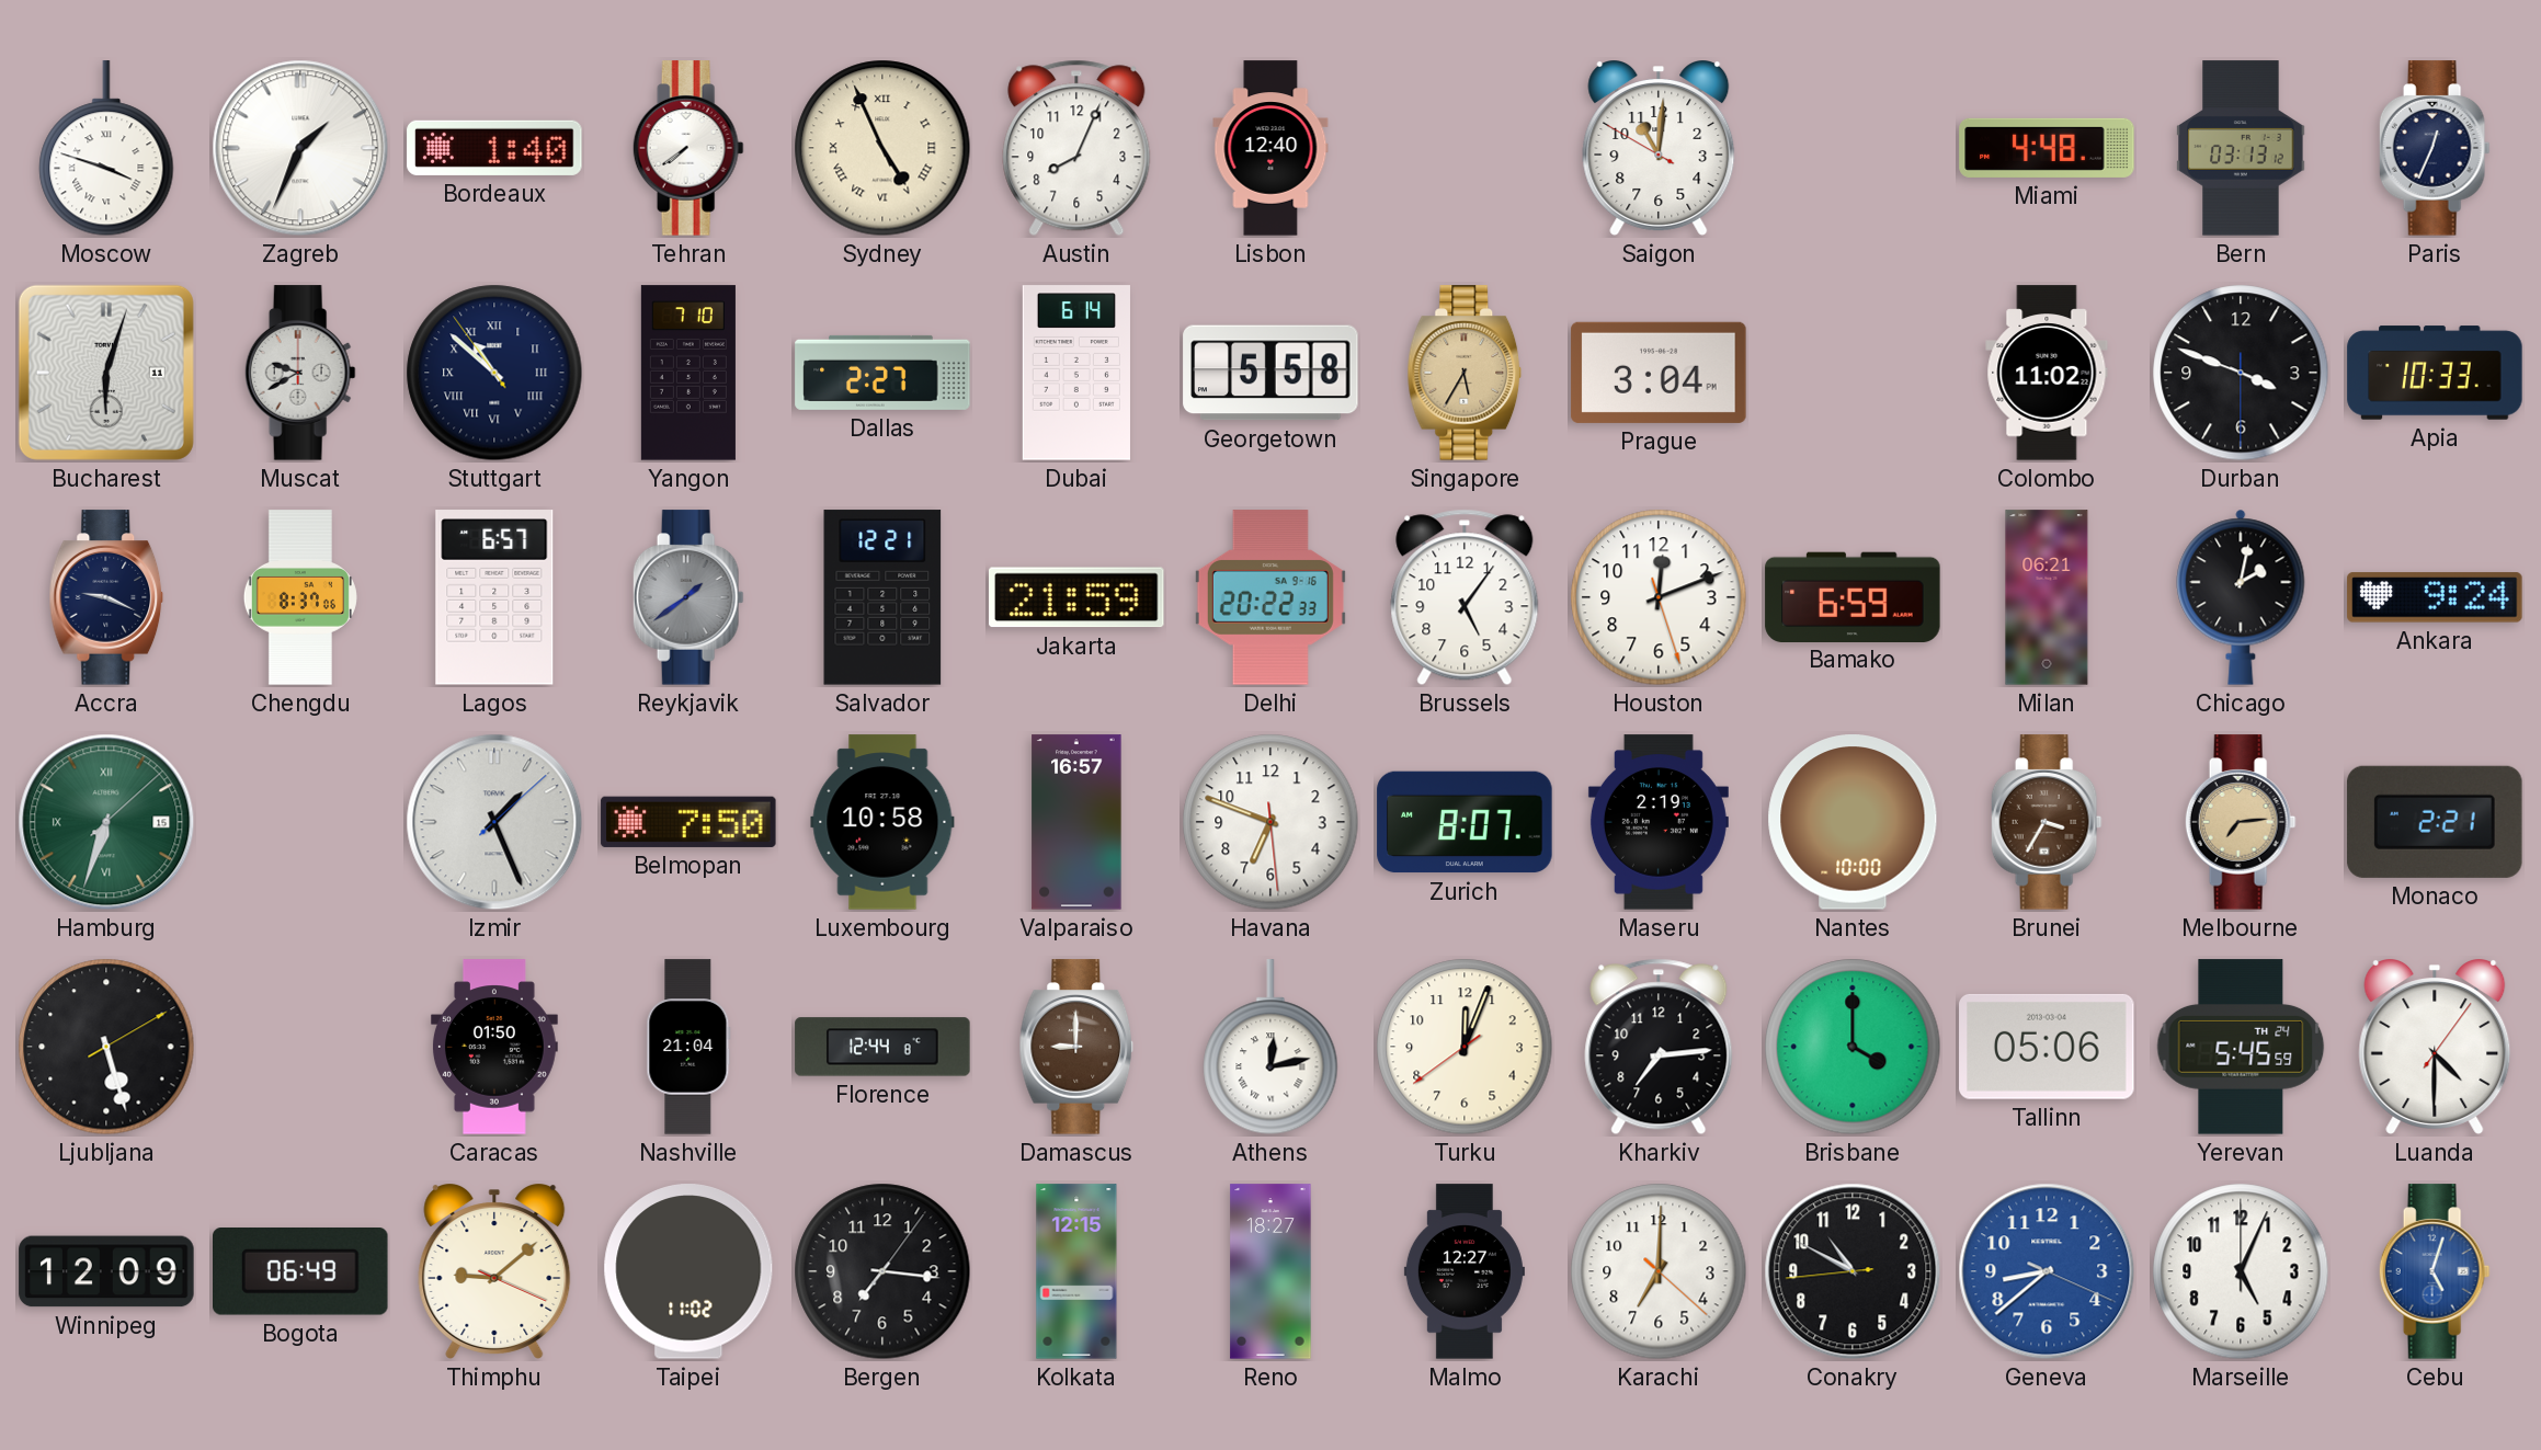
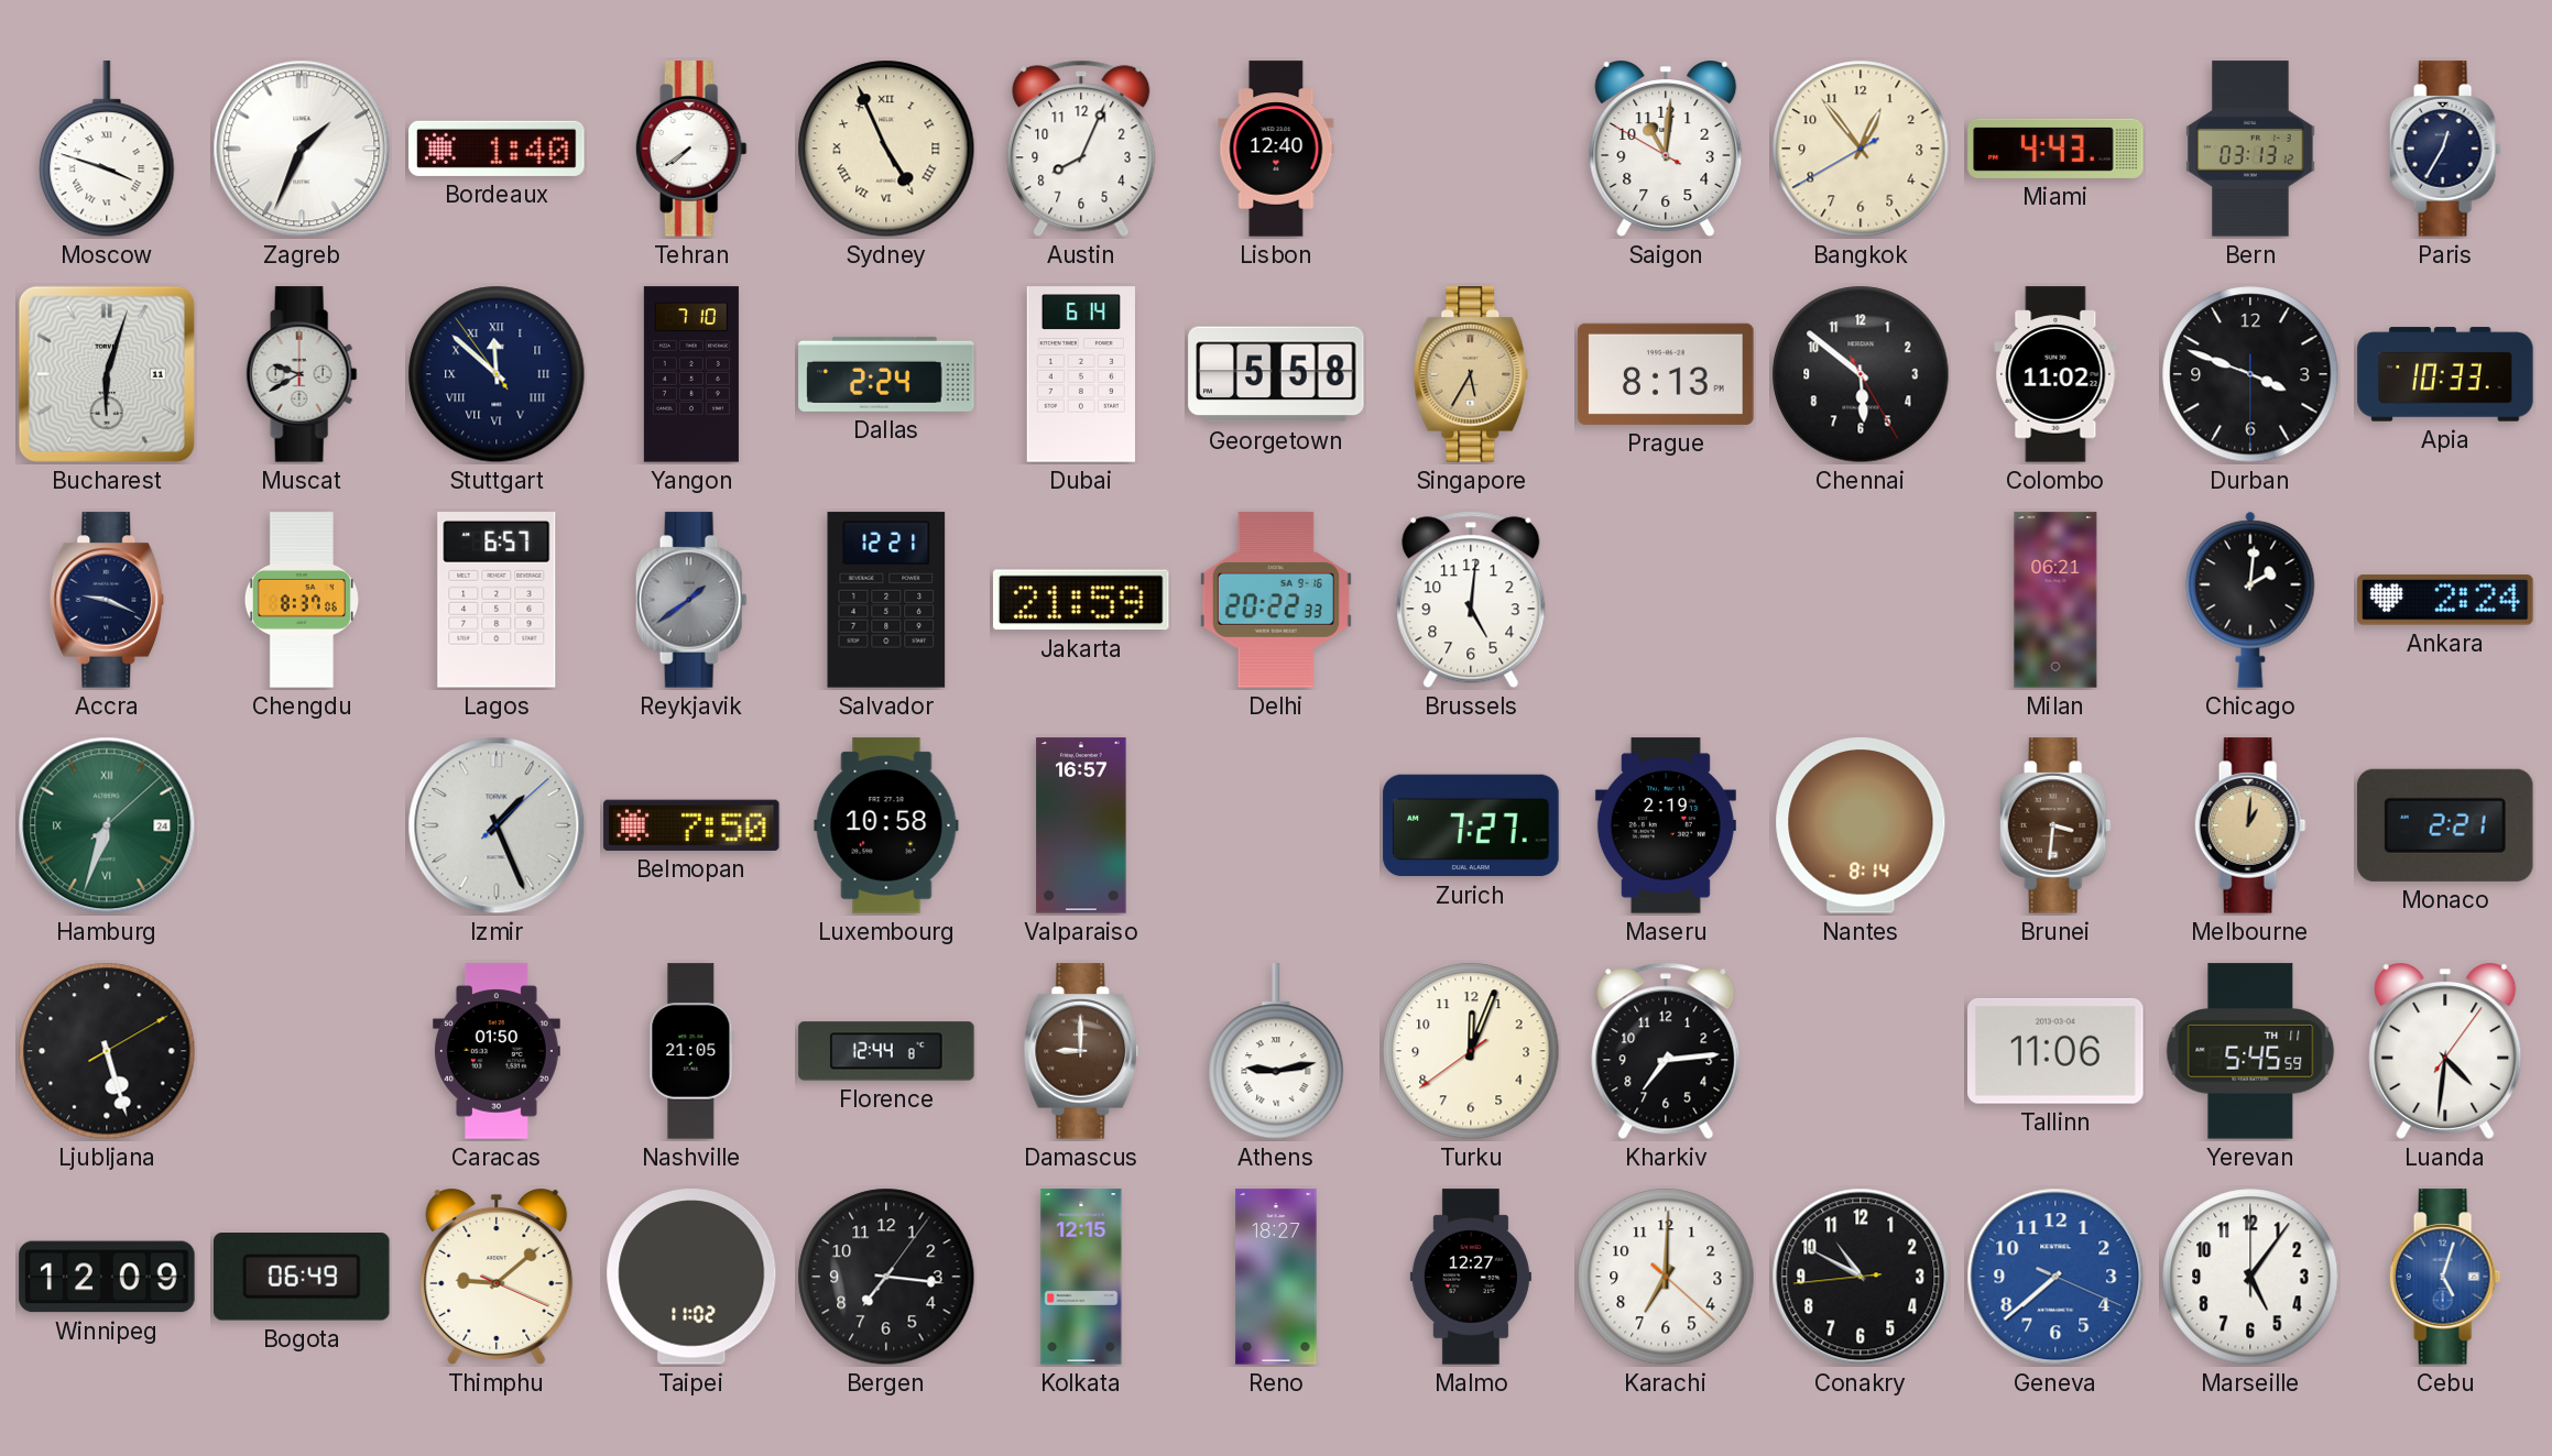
Bangkok: none -> 12:53 (1861, 149)
Miami: 4:48 -> 4:43 (2055, 149)
Paris: 12:34 -> 12:35 (2445, 149)
Stuttgart: 10:51 -> 11:51 (497, 374)
Dallas: 2:27 -> 2:24 (886, 374)
Prague: 3:04 -> 8:13 (1666, 374)
Chennai: none -> 5:51 (1861, 374)
Brussels: 5:06 -> 5:01 (1471, 600)
Houston: 12:11 -> none (1659, 597)
Bamako: 6:59 -> none (1853, 596)
Chicago: 2:02 -> 2:01 (2250, 600)
Ankara: 9:24 -> 2:24 (2445, 600)
Hamburg date: 15 -> 24 (107, 825)
Havana: 6:48 -> none (1270, 822)
Zurich: 8:07 -> 7:27 (1471, 825)
Nantes: 10:00 -> 8:14 (1861, 825)
Brunei: 3:35 -> 3:31 (2055, 825)
Melbourne: 7:14 -> 1:01 (2250, 825)
Nashville: 21:04 -> 21:05 (691, 1051)
Athens: 12:13 -> 9:13 (1276, 1052)
Brisbane: 4:00 -> none (1853, 1047)
Tallinn: 05:06 -> 11:06 (2055, 1051)
Yerevan date: TH 24 -> TH 11 (2250, 1051)
Luanda: 4:30 -> 4:31 (2445, 1052)
Geneva: 8:38 -> 7:38 (2055, 1277)
Marseille: 5:04 -> 5:06 (2250, 1277)
